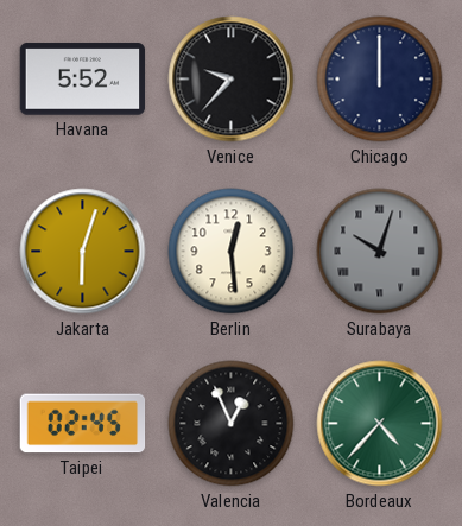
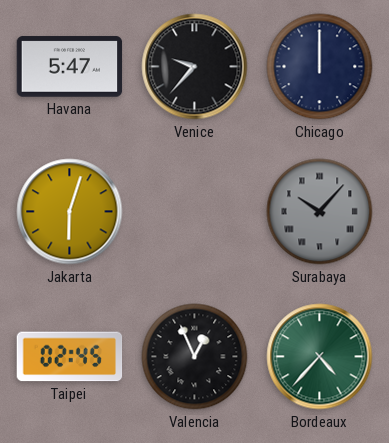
Havana: 5:52 -> 5:47 (70, 67)
Berlin: 12:29 -> none (232, 252)
Surabaya: 10:03 -> 10:07 (320, 212)
